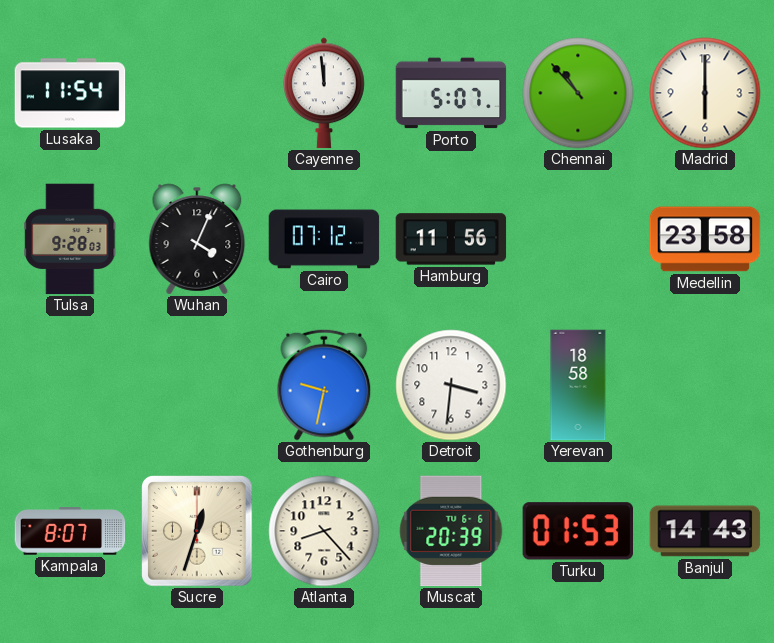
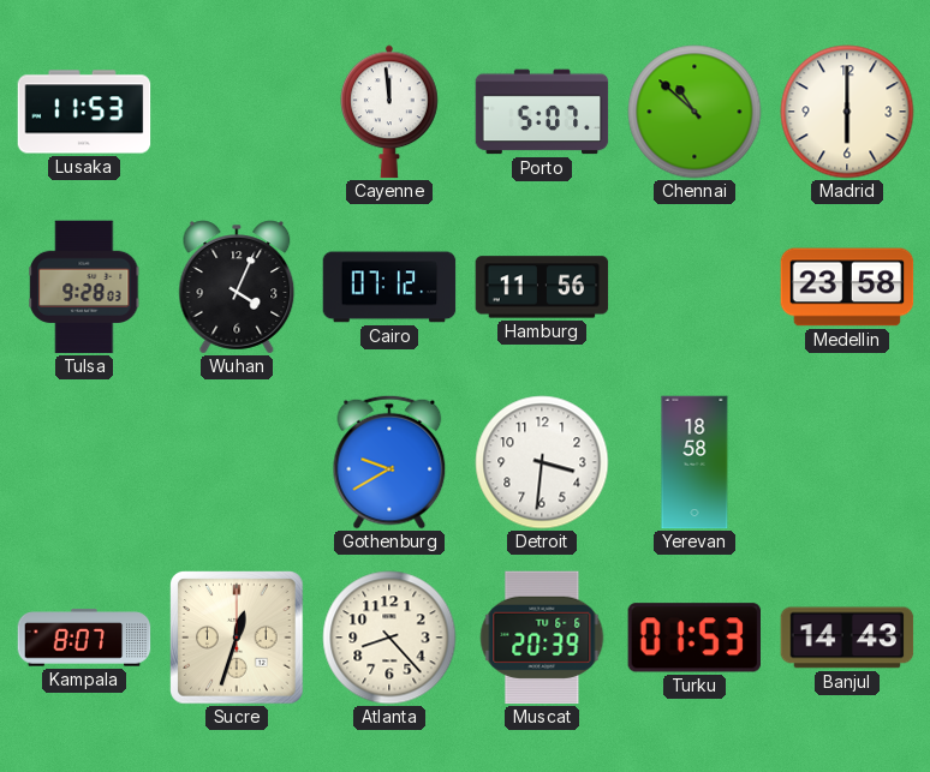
Lusaka: 11:54 -> 11:53 (84, 112)
Chennai: 10:53 -> 10:52 (694, 112)
Gothenburg: 9:32 -> 9:40 (389, 462)
